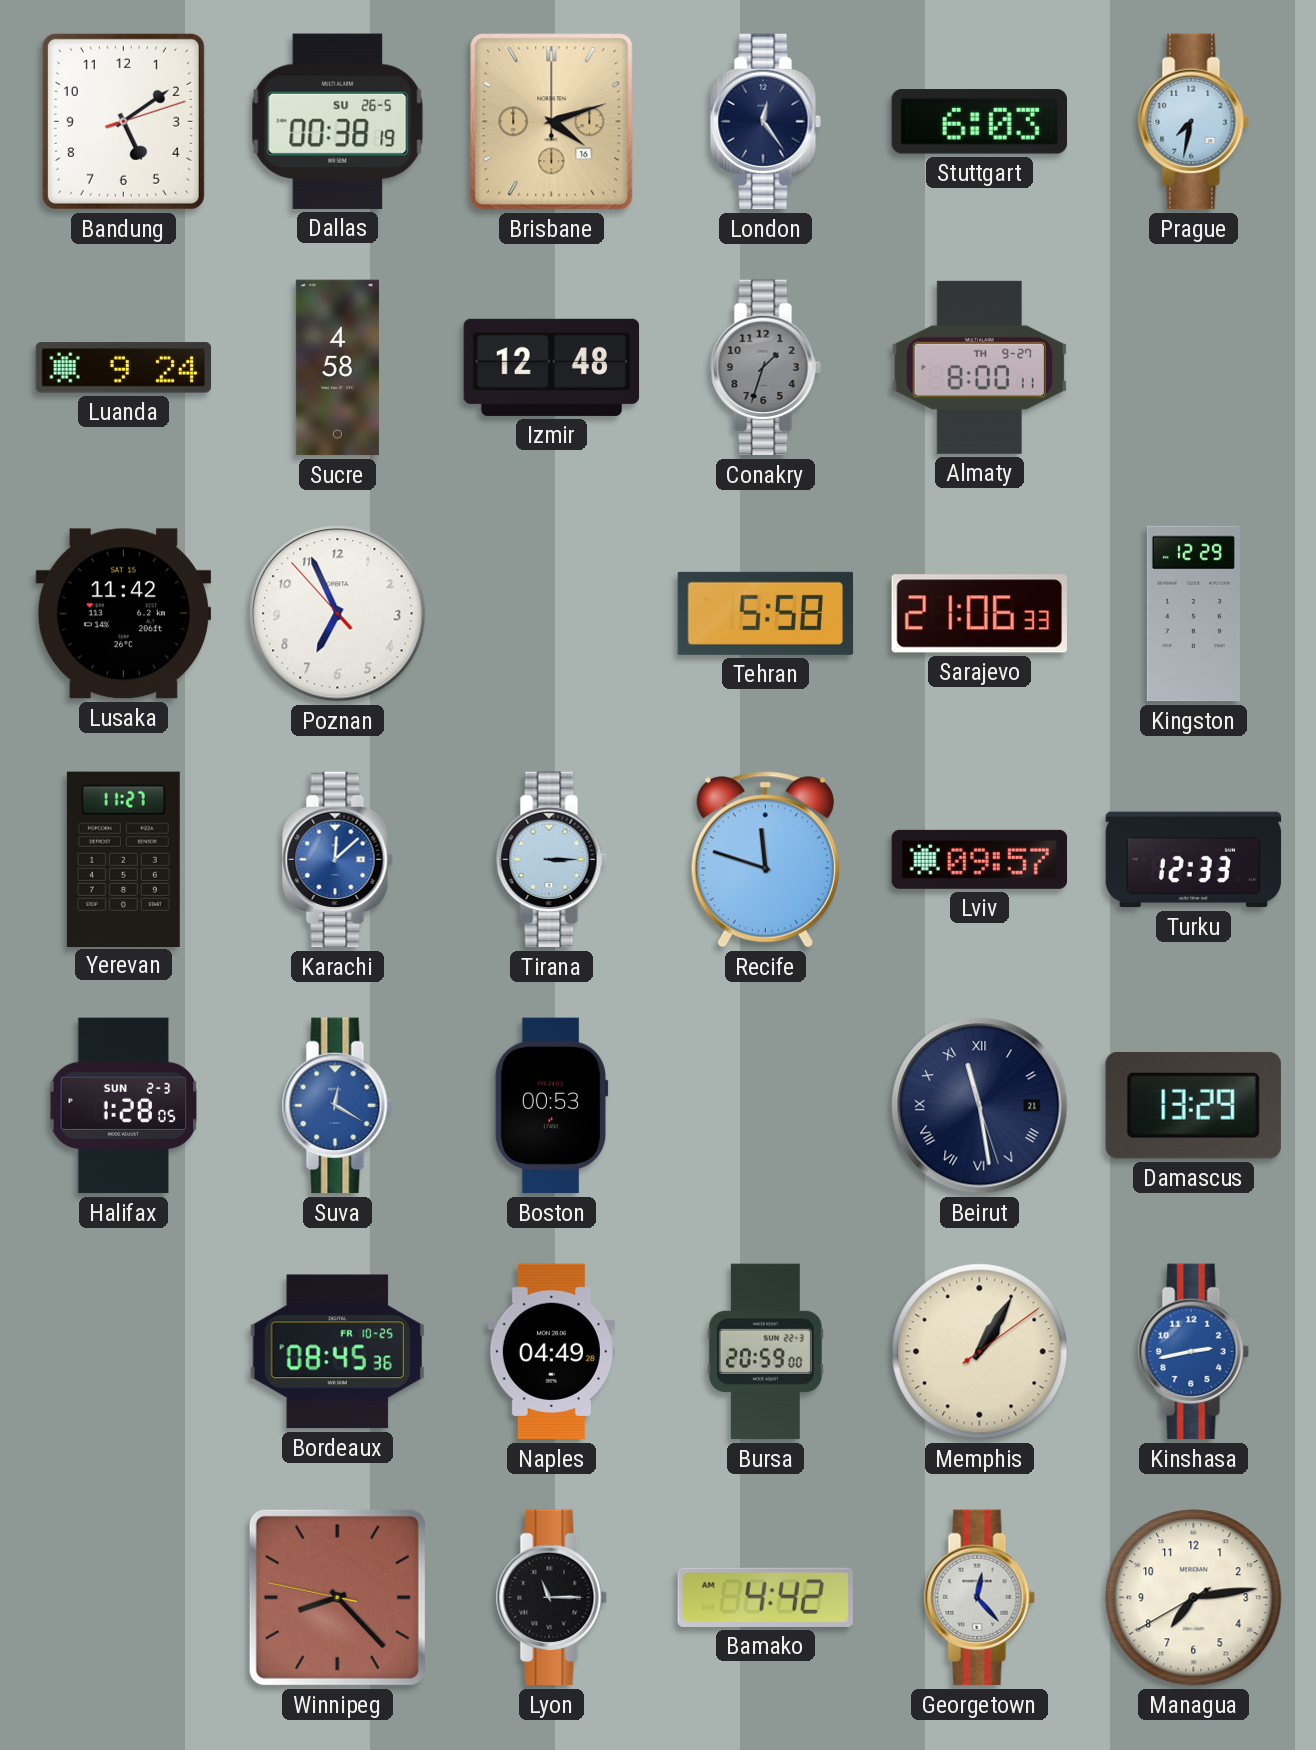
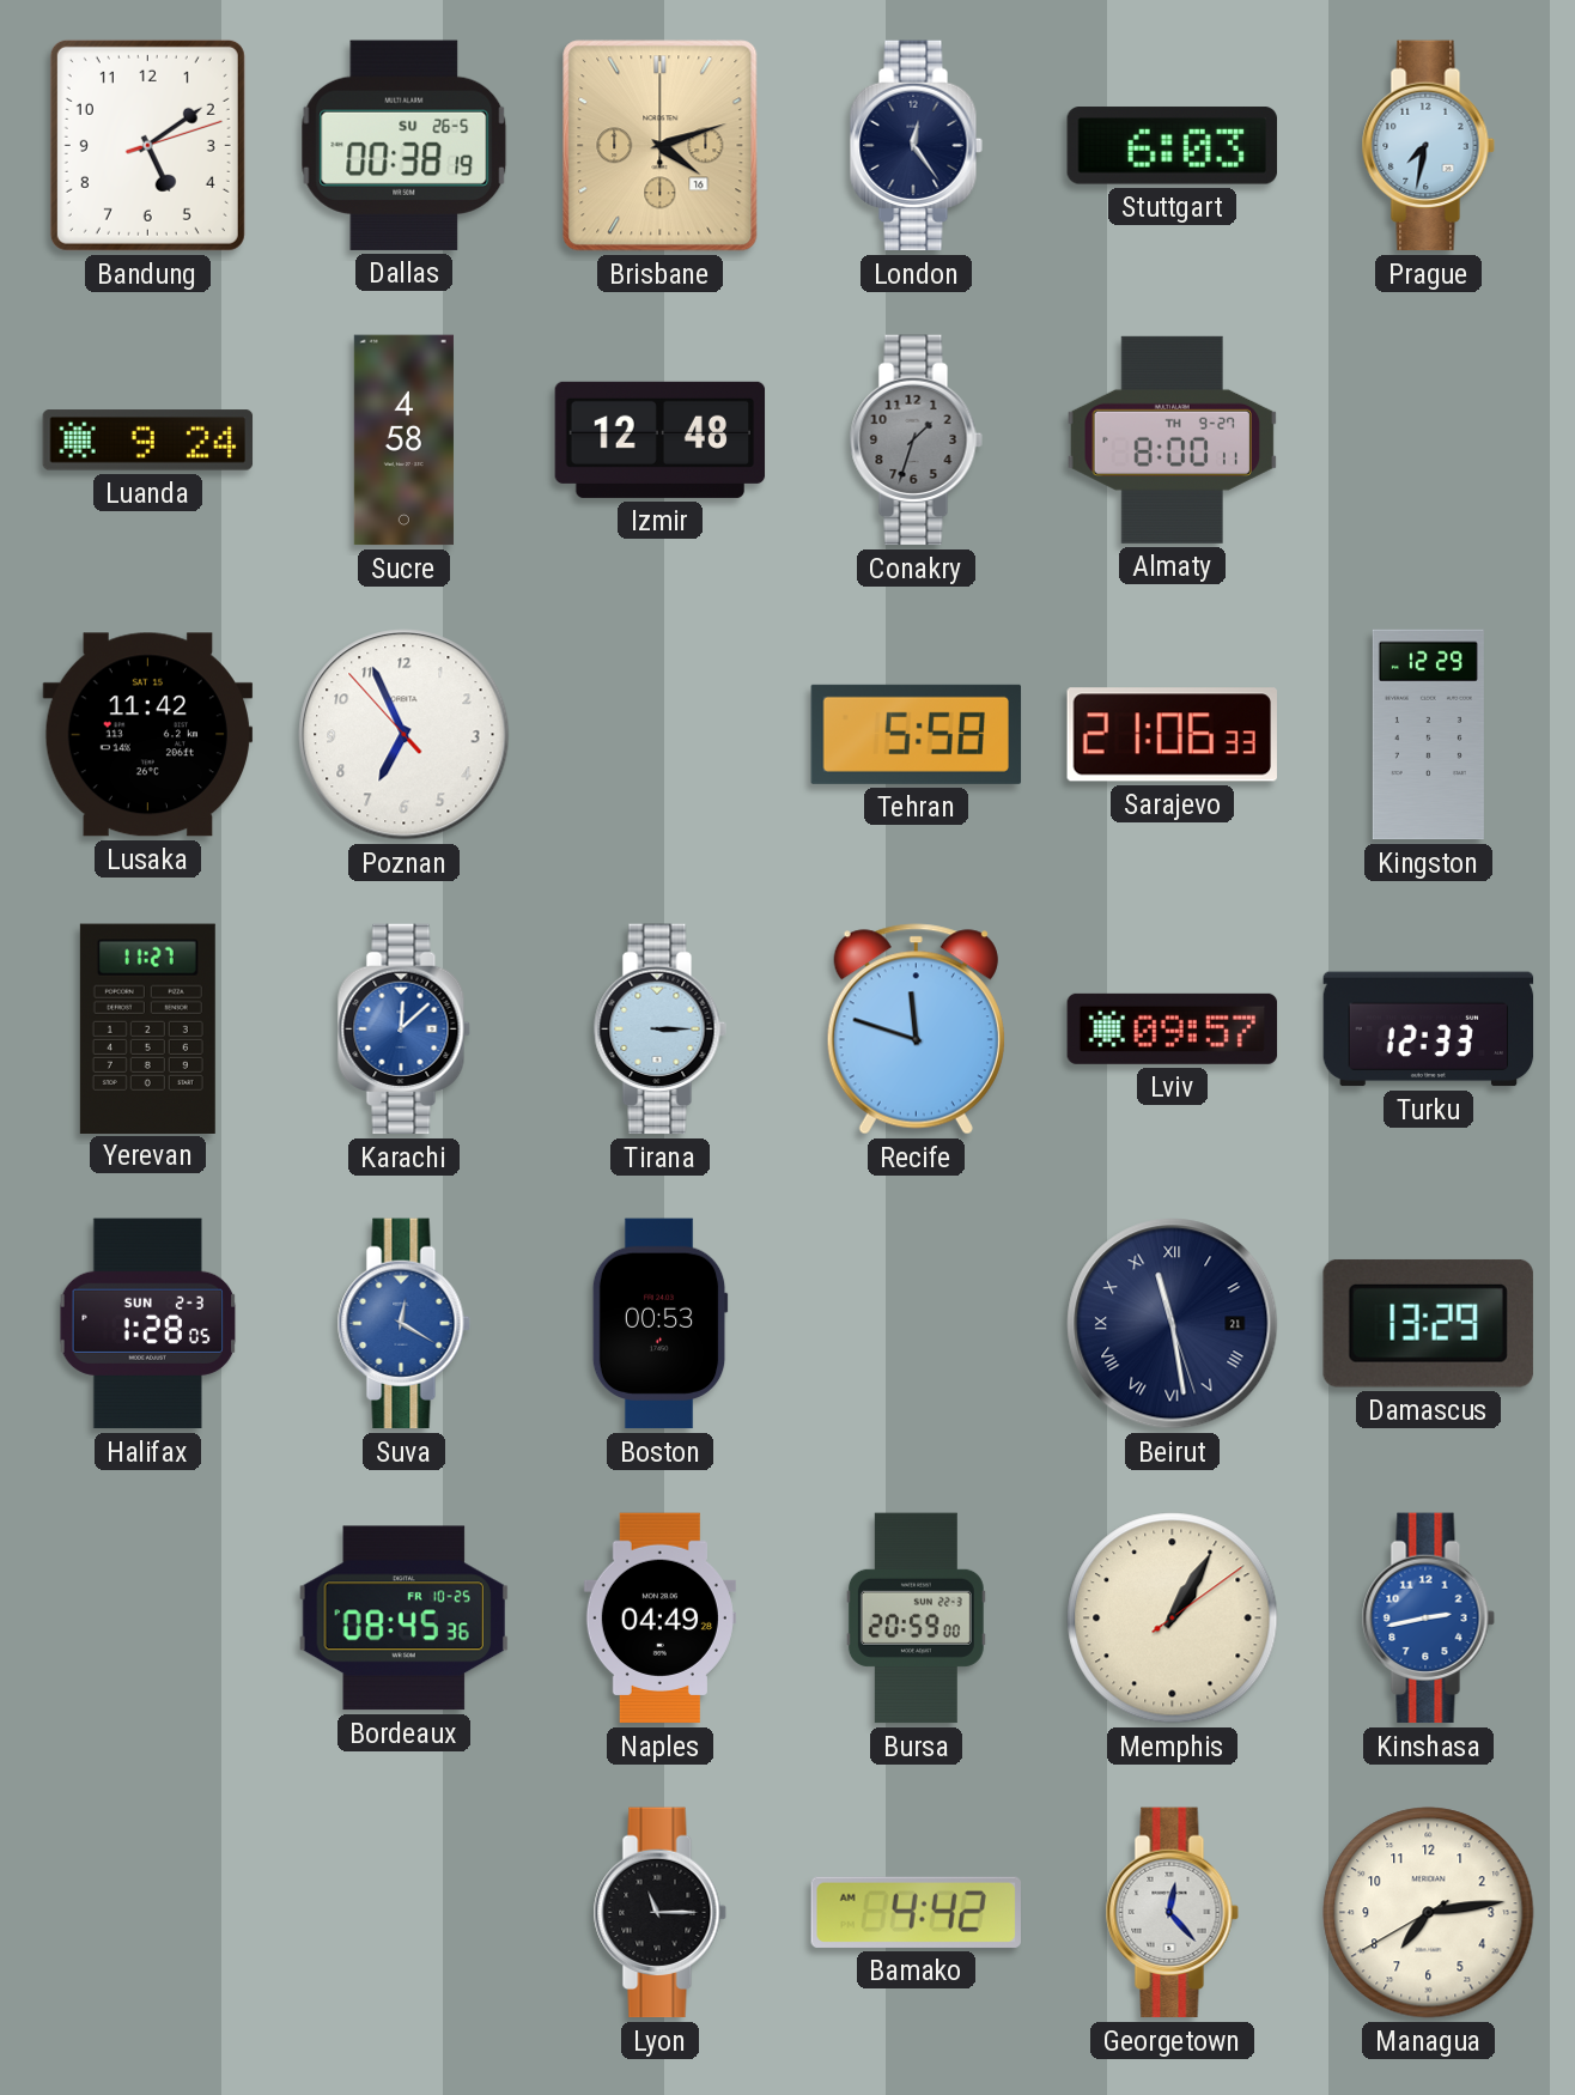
Winnipeg: 8:22 -> none (337, 1597)
